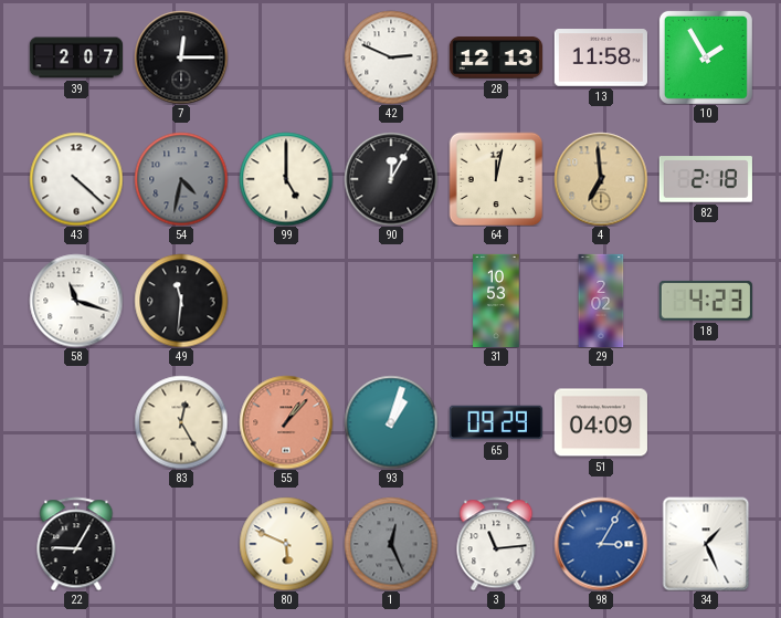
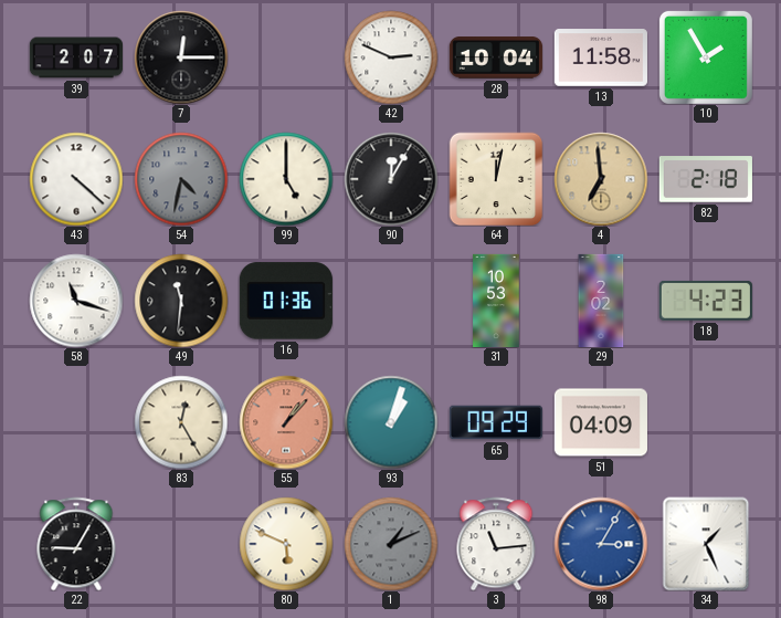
28: 12:13 -> 10:04 (496, 57)
16: none -> 01:36 (286, 301)
1: 12:26 -> 1:11 (391, 544)
